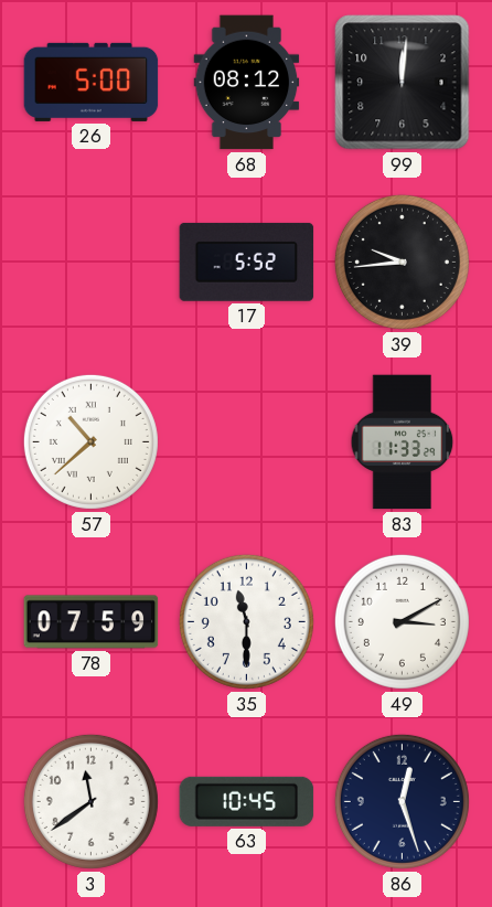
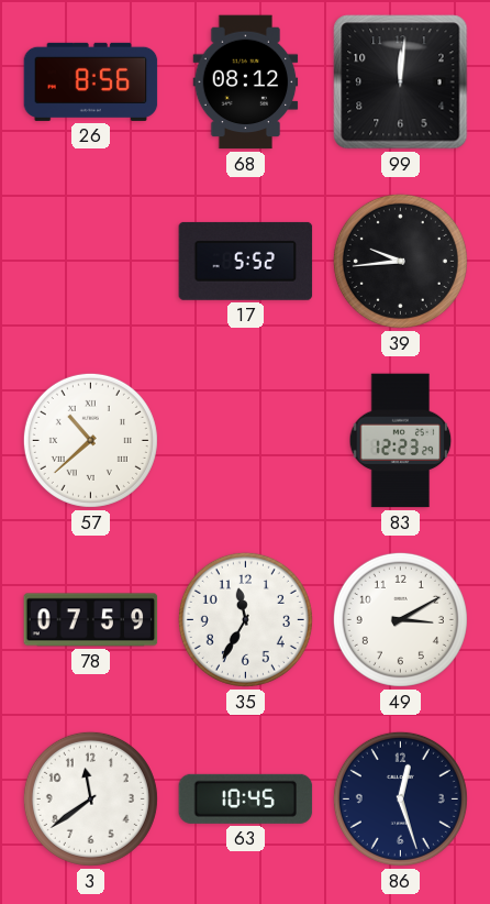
26: 5:00 -> 8:56 (91, 81)
83: 11:33 -> 12:23 (401, 441)
35: 11:30 -> 11:35 (245, 619)
